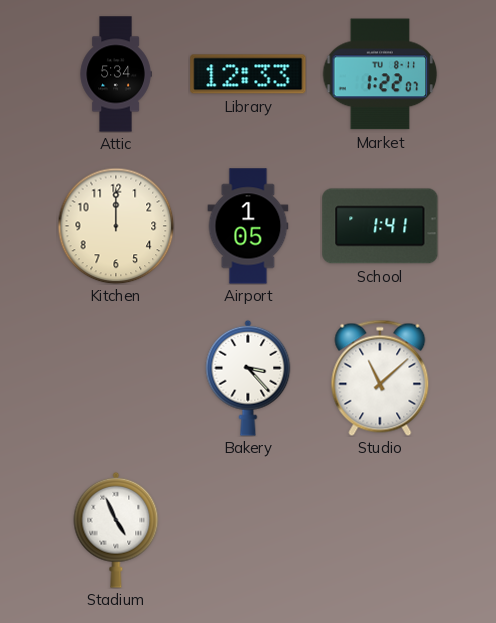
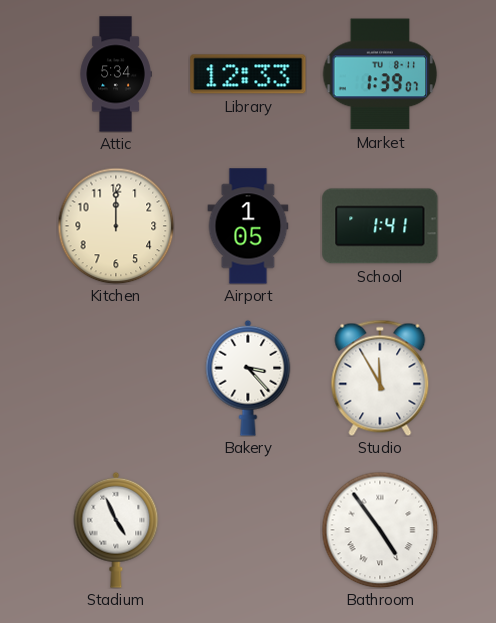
Market: 1:22 -> 1:39 (380, 74)
Studio: 11:08 -> 11:55 (380, 378)
Bathroom: none -> 4:54 (380, 530)
